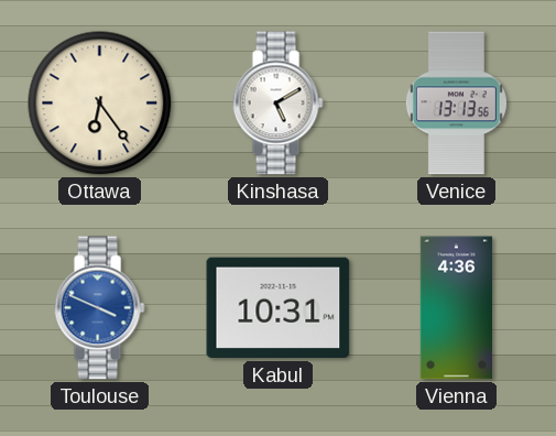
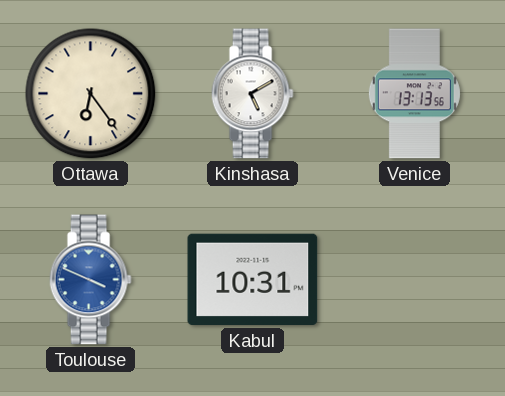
Vienna: 4:36 -> none (456, 308)
